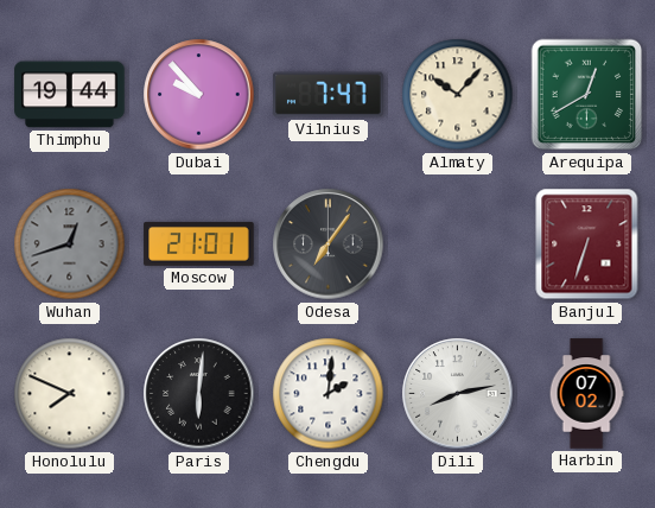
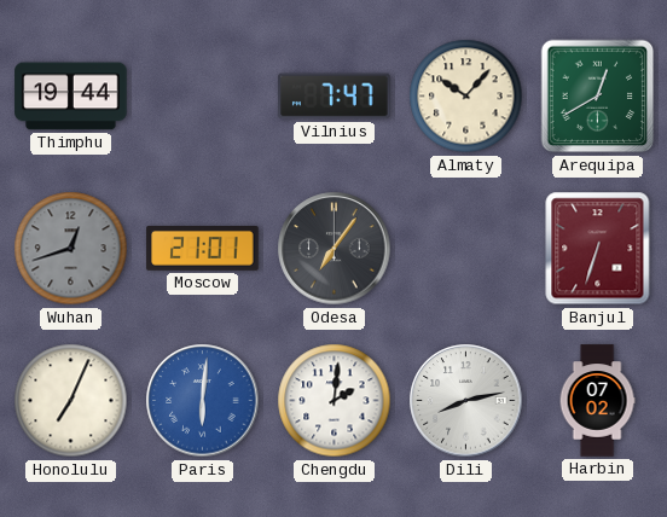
Dubai: 9:53 -> none (199, 95)
Honolulu: 7:49 -> 7:04 (71, 401)
Paris dial: black -> blue (203, 401)
